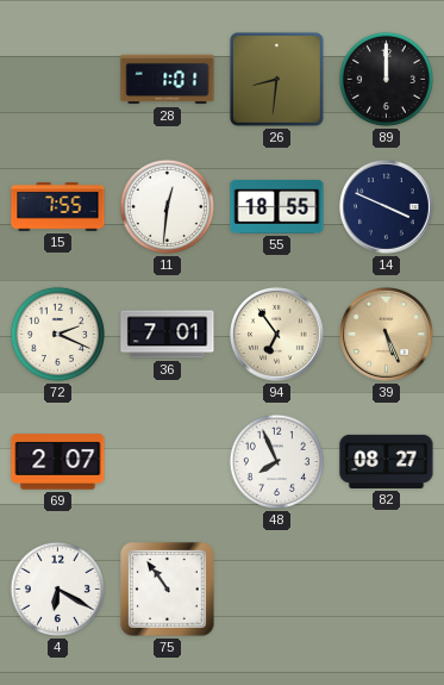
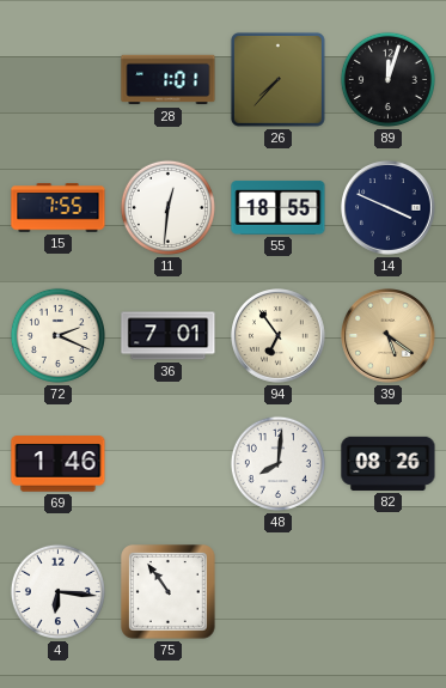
26: 8:31 -> 7:37 (277, 79)
89: 12:00 -> 12:03 (387, 79)
39: 5:26 -> 5:21 (389, 336)
69: 2:07 -> 1:46 (59, 464)
48: 7:56 -> 8:01 (277, 463)
82: 08:27 -> 08:26 (389, 463)
4: 6:20 -> 6:16 (57, 591)
